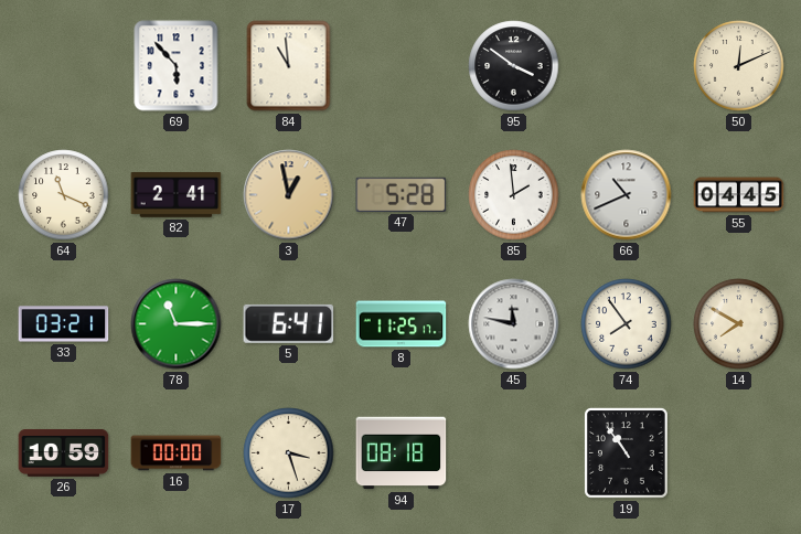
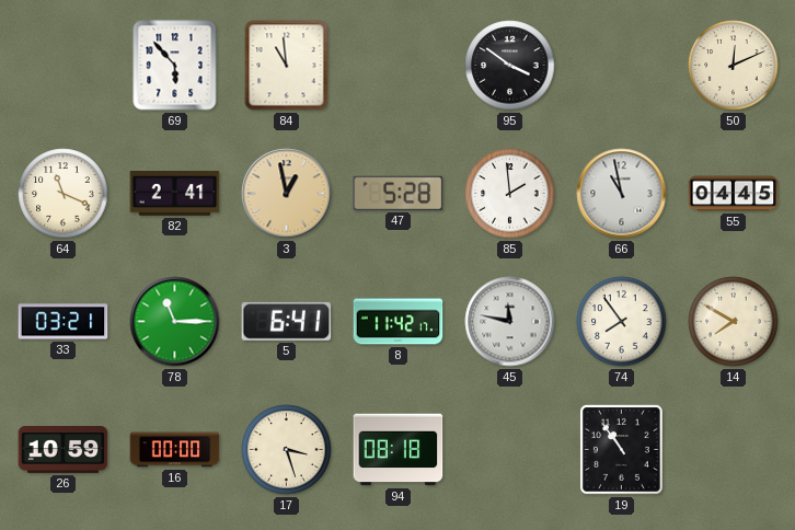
66: 10:41 -> 10:58 (622, 194)
8: 11:25 -> 11:42 (399, 322)
